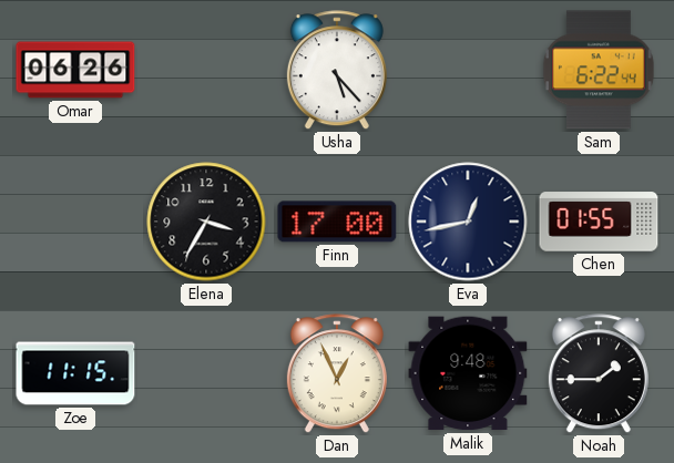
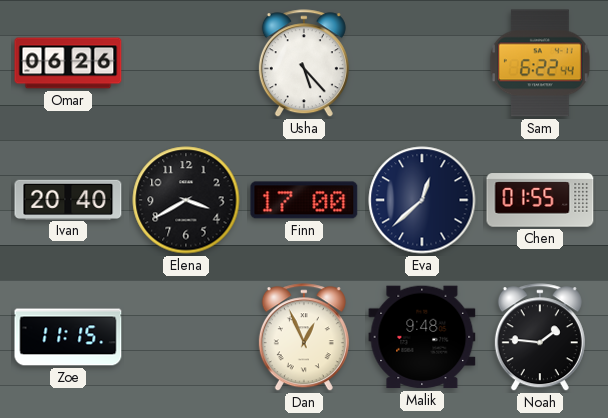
Ivan: none -> 20:40 (68, 199)
Elena: 3:35 -> 3:40 (186, 200)
Eva: 12:43 -> 12:38 (422, 200)
Noah: 1:45 -> 1:46 (540, 338)
